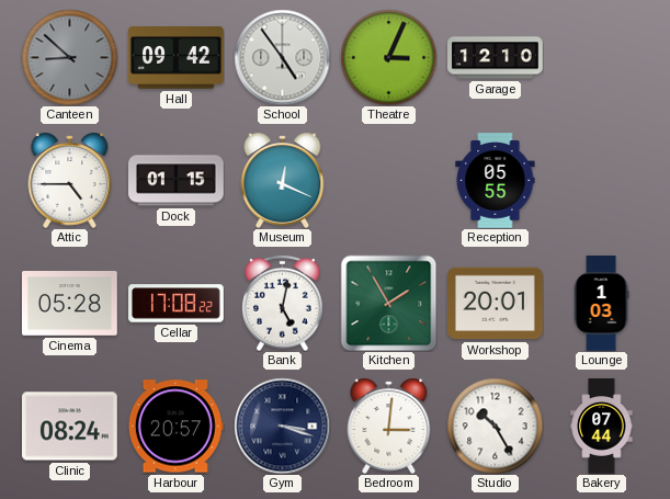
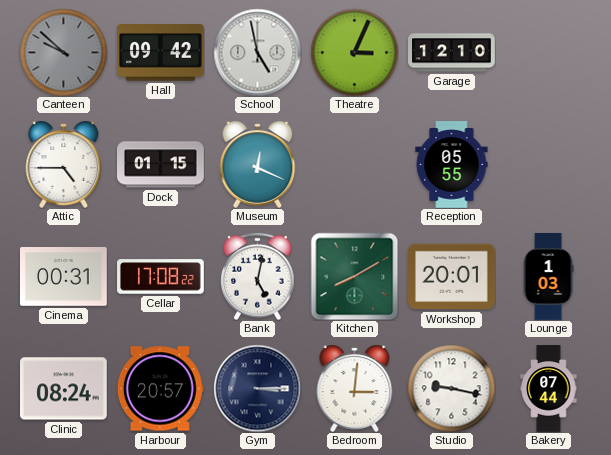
Canteen: 8:52 -> 9:52 (63, 52)
School: 4:54 -> 4:58 (257, 52)
Cinema: 05:28 -> 00:31 (64, 277)
Kitchen: 1:55 -> 8:10 (354, 276)
Gym: 3:18 -> 3:15 (257, 388)
Studio: 10:25 -> 9:17 (451, 388)
